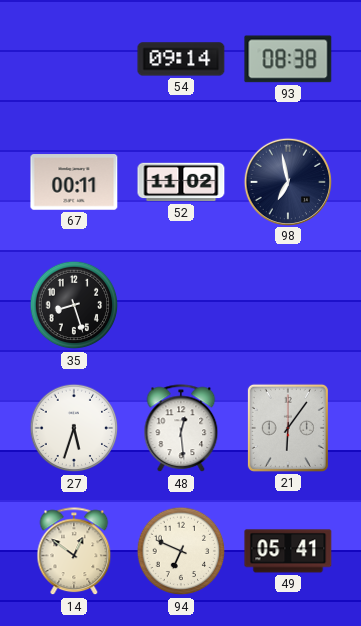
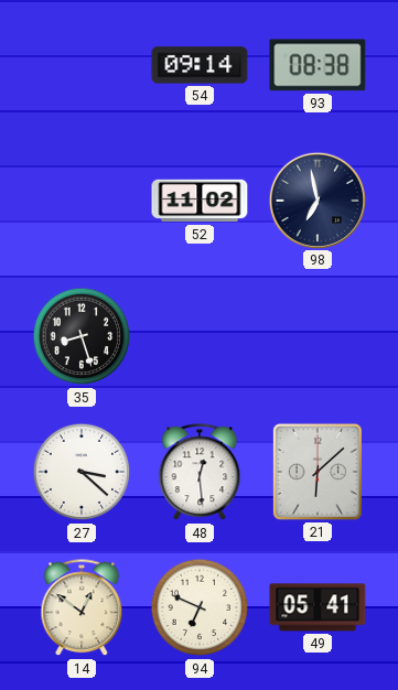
67: 00:11 -> none (74, 182)
27: 5:33 -> 3:22 (82, 472)
21: 6:06 -> 6:08 (318, 472)
